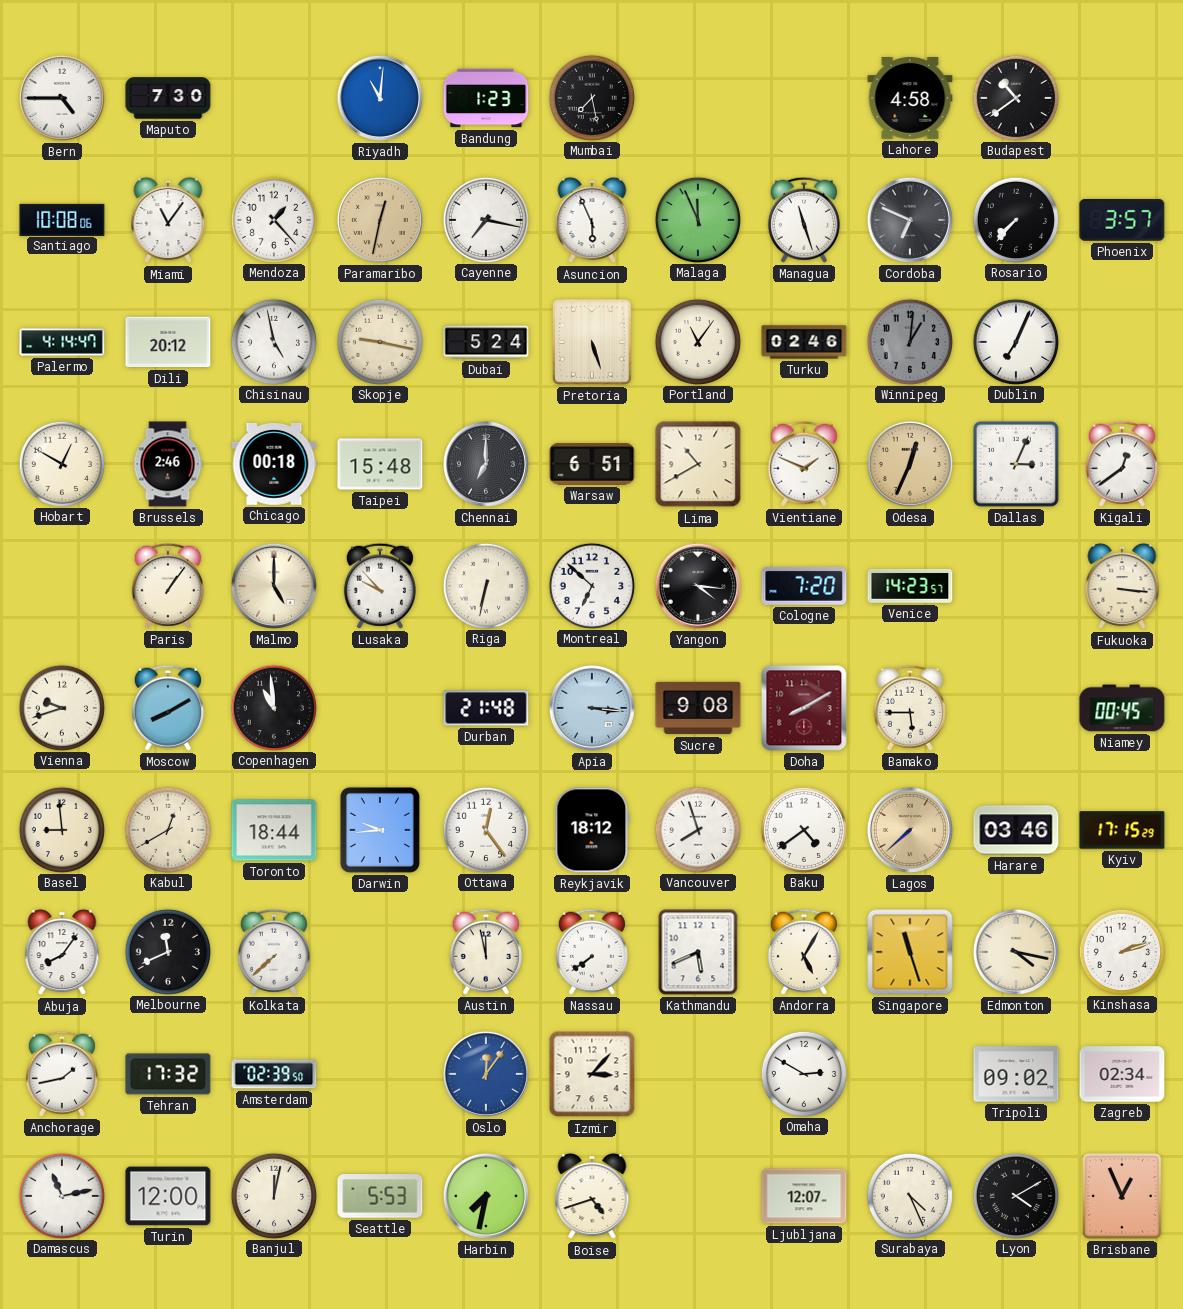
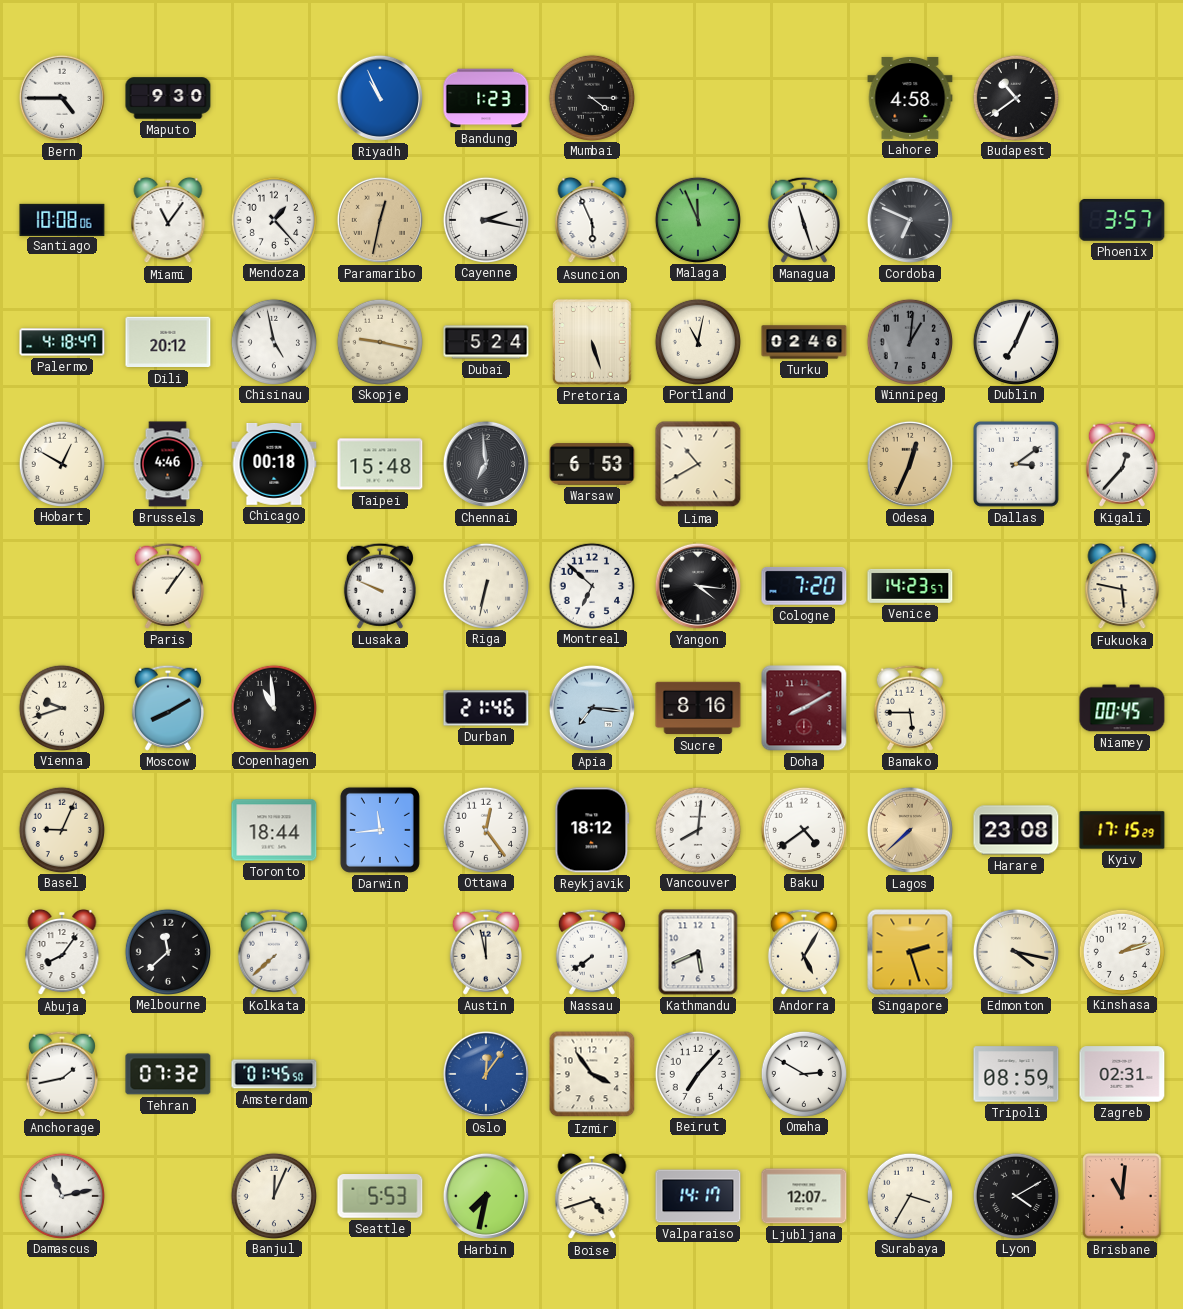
Maputo: 7:30 -> 9:30 (168, 98)
Riyadh: 11:01 -> 10:56 (380, 98)
Mumbai: 7:28 -> 4:15 (591, 97)
Cayenne: 7:17 -> 2:17 (485, 219)
Rosario: 7:37 -> none (1015, 219)
Palermo: 4:14 -> 4:18 (62, 342)
Portland: 11:06 -> 11:02 (697, 341)
Brussels: 2:46 -> 4:46 (168, 464)
Chennai: 7:00 -> 6:59 (486, 464)
Warsaw: 6:51 -> 6:53 (592, 464)
Vientiane: 1:49 -> none (804, 464)
Dallas: 3:04 -> 3:09 (1016, 464)
Kigali: 12:39 -> 12:37 (1122, 464)
Malmo: 5:00 -> none (274, 586)
Lusaka: 9:53 -> 9:49 (380, 586)
Fukuoka: 3:16 -> 5:47 (1122, 586)
Durban: 21:48 -> 21:46 (486, 708)
Apia: 3:16 -> 7:16 (592, 708)
Sucre: 9:08 -> 8:16 (698, 708)
Basel: 8:59 -> 9:04 (61, 829)
Kabul: 12:40 -> none (167, 829)
Darwin: 9:44 -> 11:44 (380, 830)
Vancouver: 7:57 -> 8:01 (697, 829)
Harare: 03:46 -> 23:08 (1016, 830)
Melbourne: 11:41 -> 11:38 (167, 951)
Singapore: 11:27 -> 2:27 (910, 952)
Tehran: 17:32 -> 07:32 (168, 1074)
Amsterdam: 02:39 -> 01:45 (274, 1074)
Izmir: 3:07 -> 3:54 (592, 1074)
Beirut: none -> 7:07 (697, 1073)
Tripoli: 09:02 -> 08:59 (1016, 1074)
Zagreb: 02:34 -> 02:31 (1122, 1074)
Turin: 12:00 -> none (168, 1196)
Banjul: 12:02 -> 12:04 (273, 1195)
Valparaiso: none -> 14:17 (698, 1196)
Surabaya: 4:26 -> 3:35 (909, 1195)
Brisbane: 12:56 -> 11:01 (1122, 1196)
